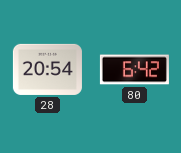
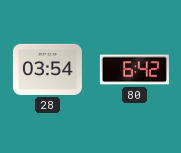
28: 20:54 -> 03:54 (47, 69)
